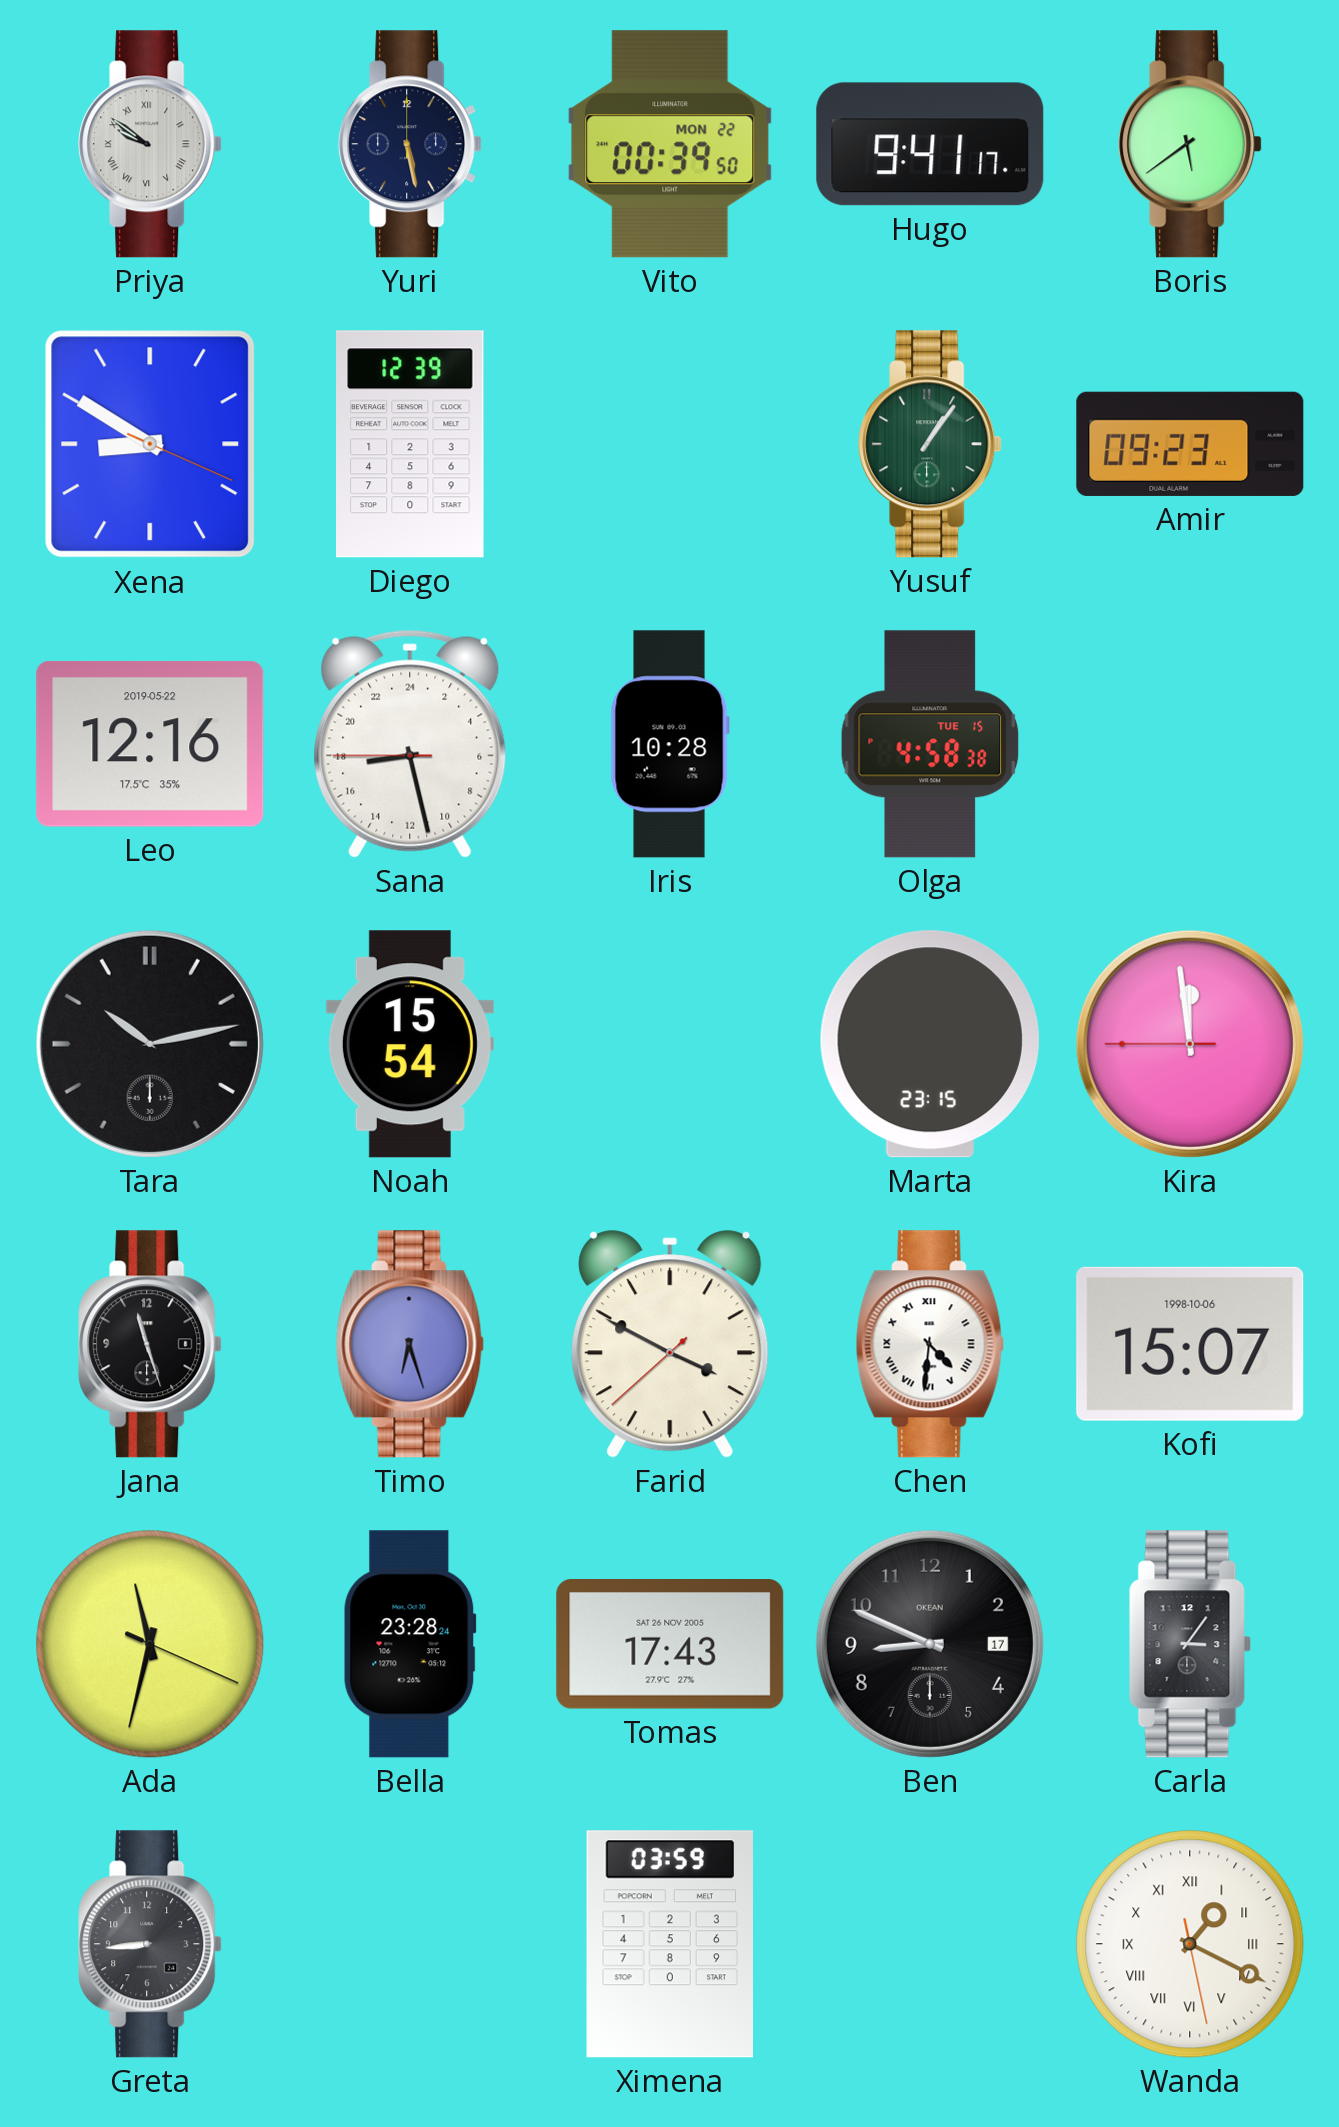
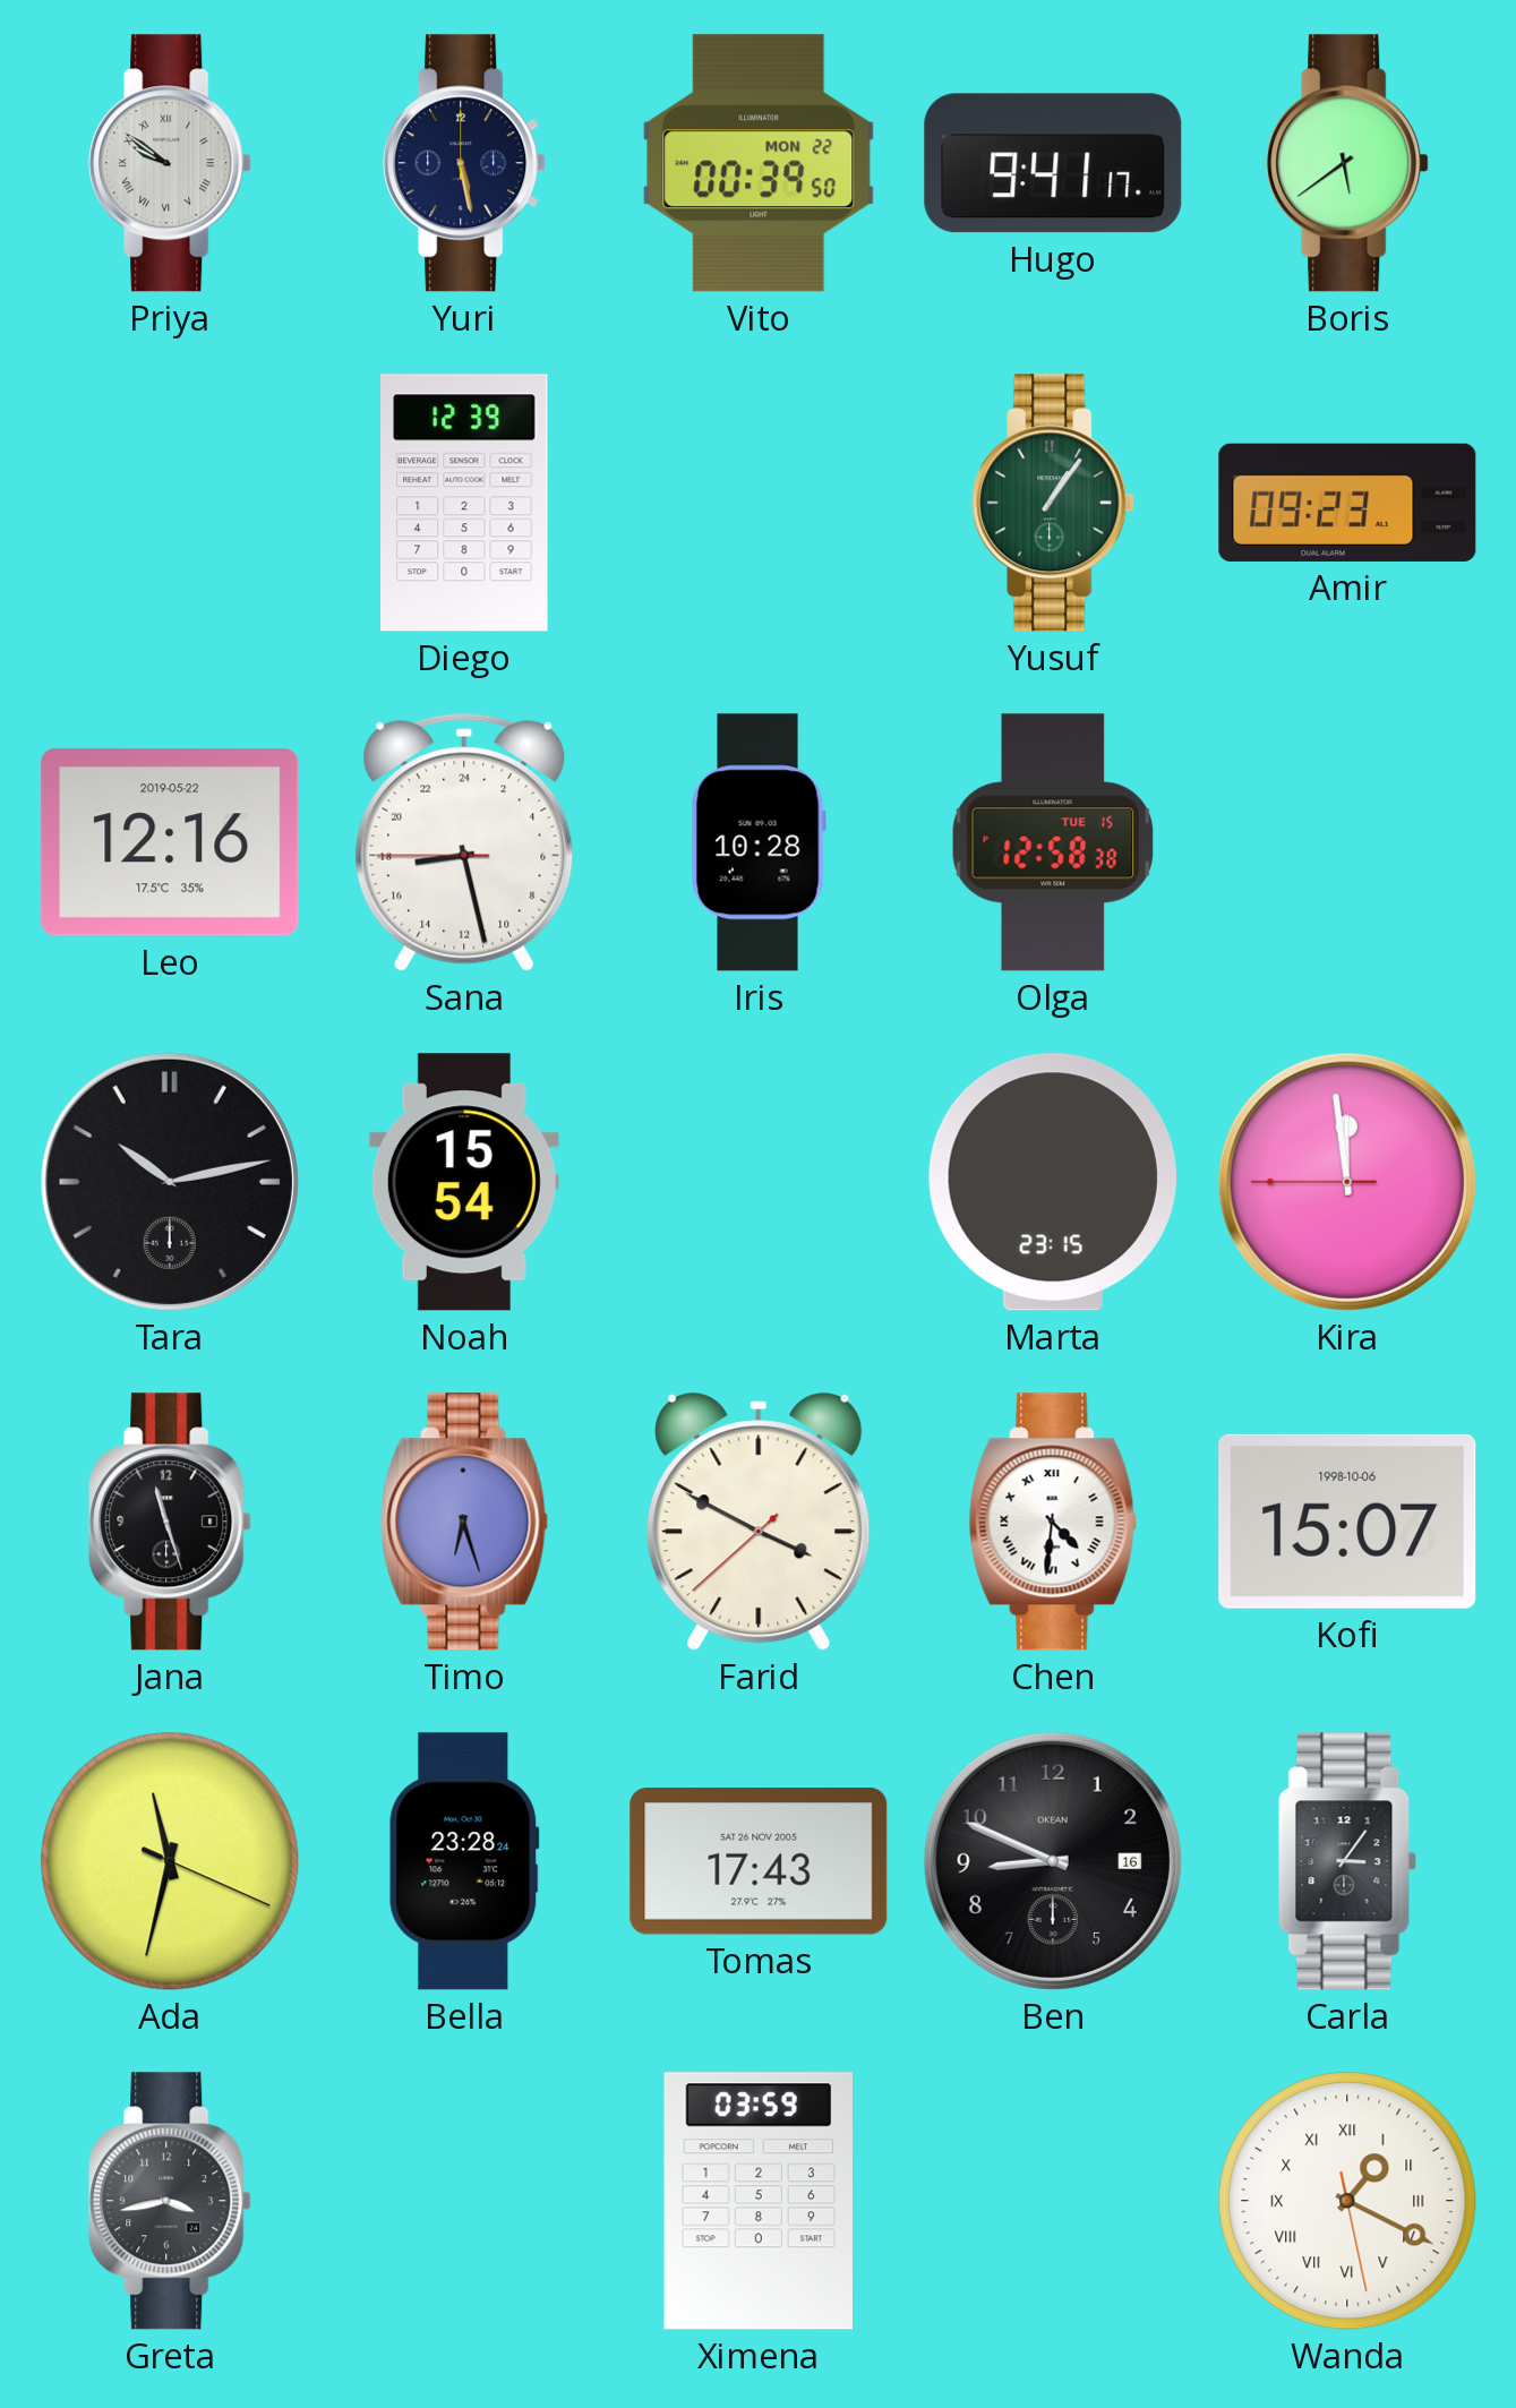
Xena: 8:50 -> none (150, 444)
Olga: 4:58 -> 12:58 (1053, 842)
Ben date: 17 -> 16 (1053, 1861)
Greta: 8:44 -> 3:43 (170, 2201)
